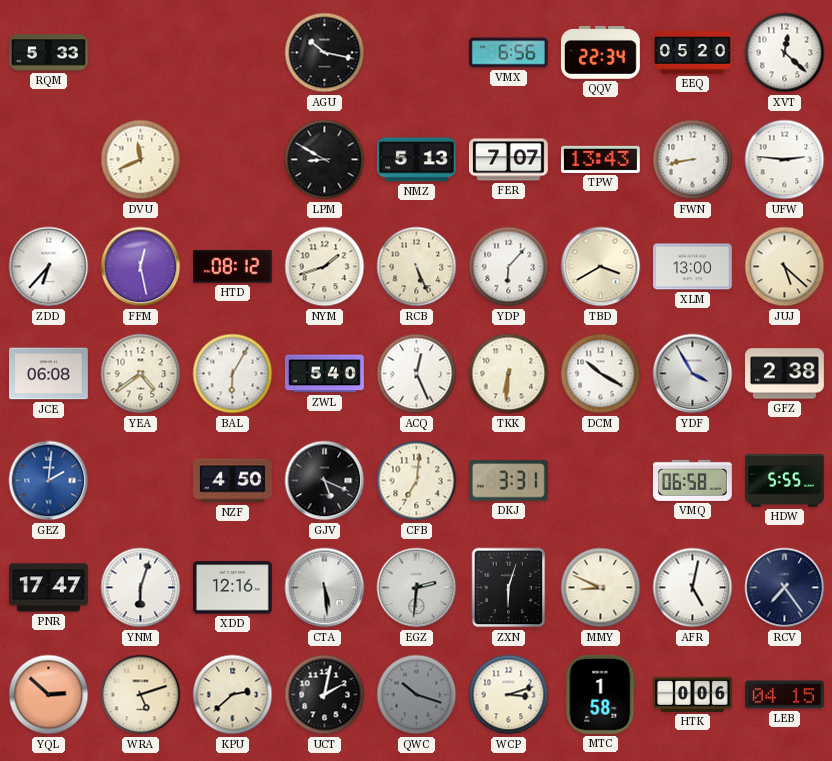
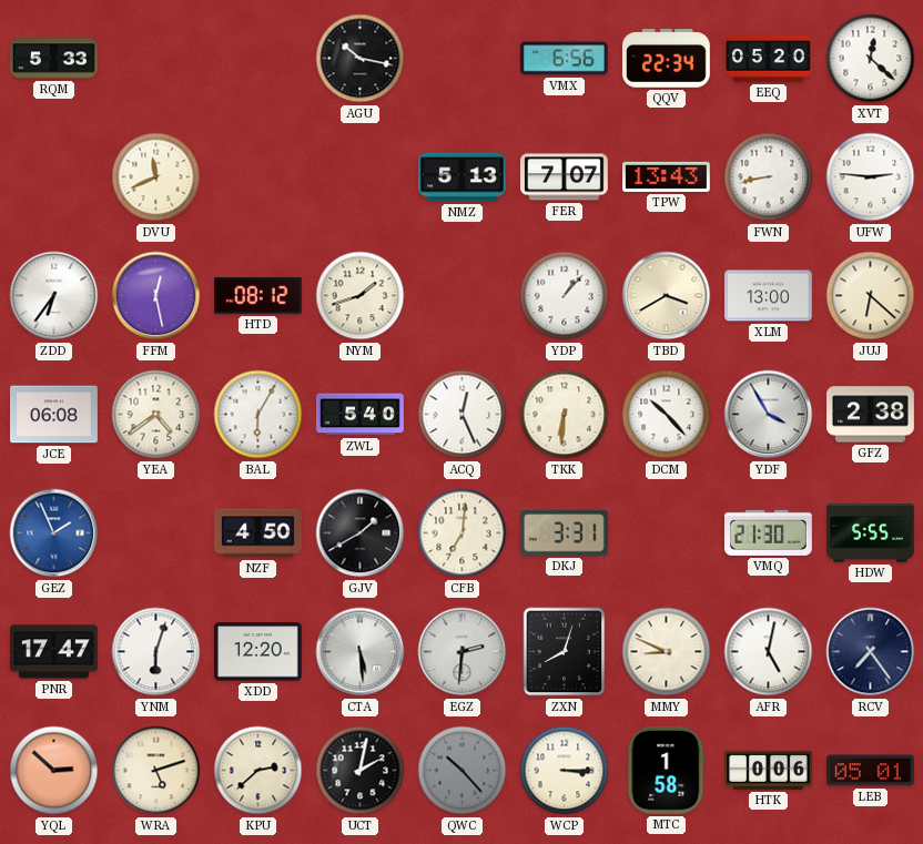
LPM: 8:50 -> none (325, 160)
ZDD: 6:37 -> 6:36 (54, 296)
RCB: 5:26 -> none (417, 267)
YDP: 6:07 -> 1:07 (565, 296)
JUJ: 5:22 -> 6:22 (871, 296)
DCM: 10:20 -> 10:23 (667, 415)
GEZ: 2:01 -> 1:56 (54, 533)
GJV: 5:19 -> 1:40 (361, 533)
VMQ: 06:58 -> 21:30 (768, 532)
XDD: 12:16 -> 12:20 (257, 652)
ZXN: 6:03 -> 8:03 (565, 652)
QWC: 10:18 -> 10:23 (463, 771)
WCP: 3:12 -> 3:15 (565, 771)
LEB: 04:15 -> 05:01 (871, 771)
